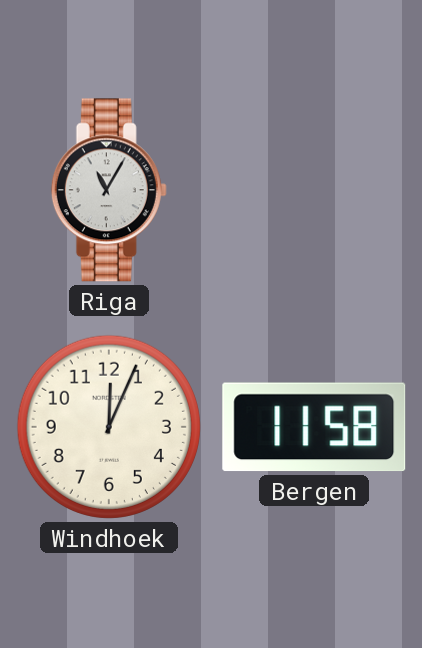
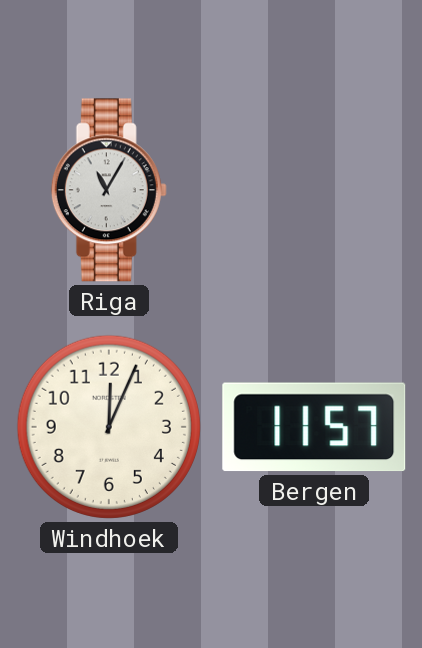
Bergen: 11:58 -> 11:57 (314, 427)
